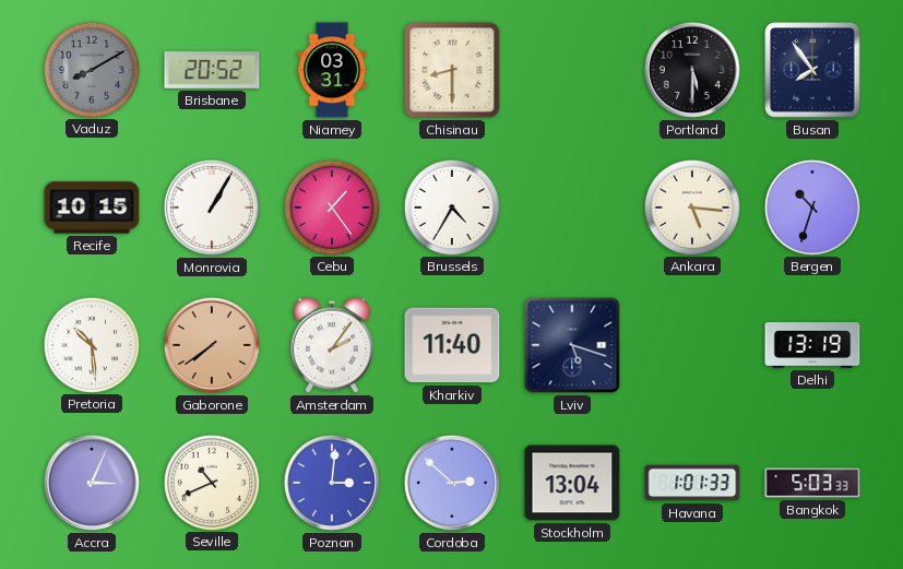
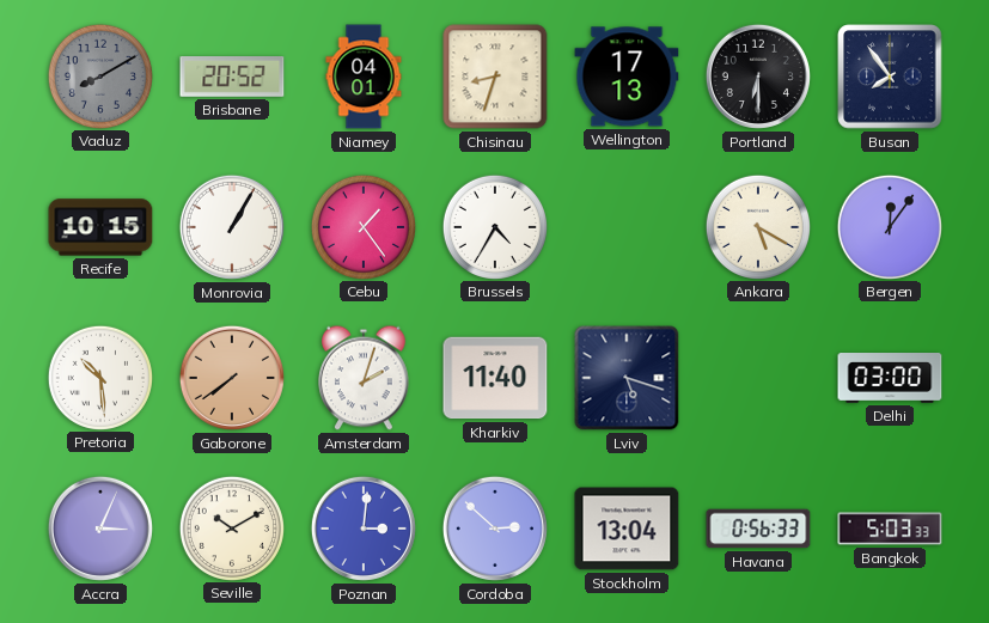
Niamey: 03:31 -> 04:01 (364, 77)
Chisinau: 8:30 -> 8:33 (495, 77)
Wellington: none -> 17:13 (627, 77)
Portland: 5:30 -> 6:30 (758, 77)
Ankara: 5:16 -> 5:20 (757, 226)
Bergen: 10:33 -> 12:06 (889, 226)
Amsterdam: 2:06 -> 2:03 (364, 378)
Delhi: 13:19 -> 03:00 (890, 379)
Seville: 10:41 -> 10:10 (231, 527)
Havana: 1:01 -> 0:56 (758, 529)
